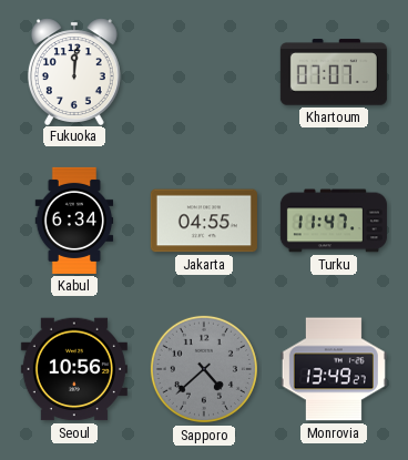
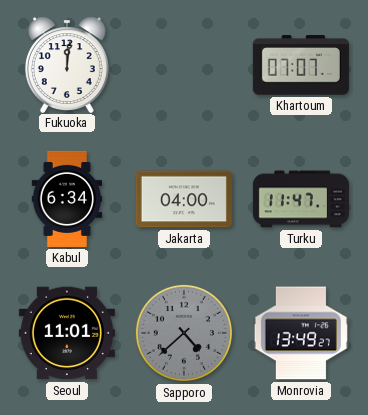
Jakarta: 04:55 -> 04:00 (184, 199)
Seoul: 10:56 -> 11:01 (67, 333)
